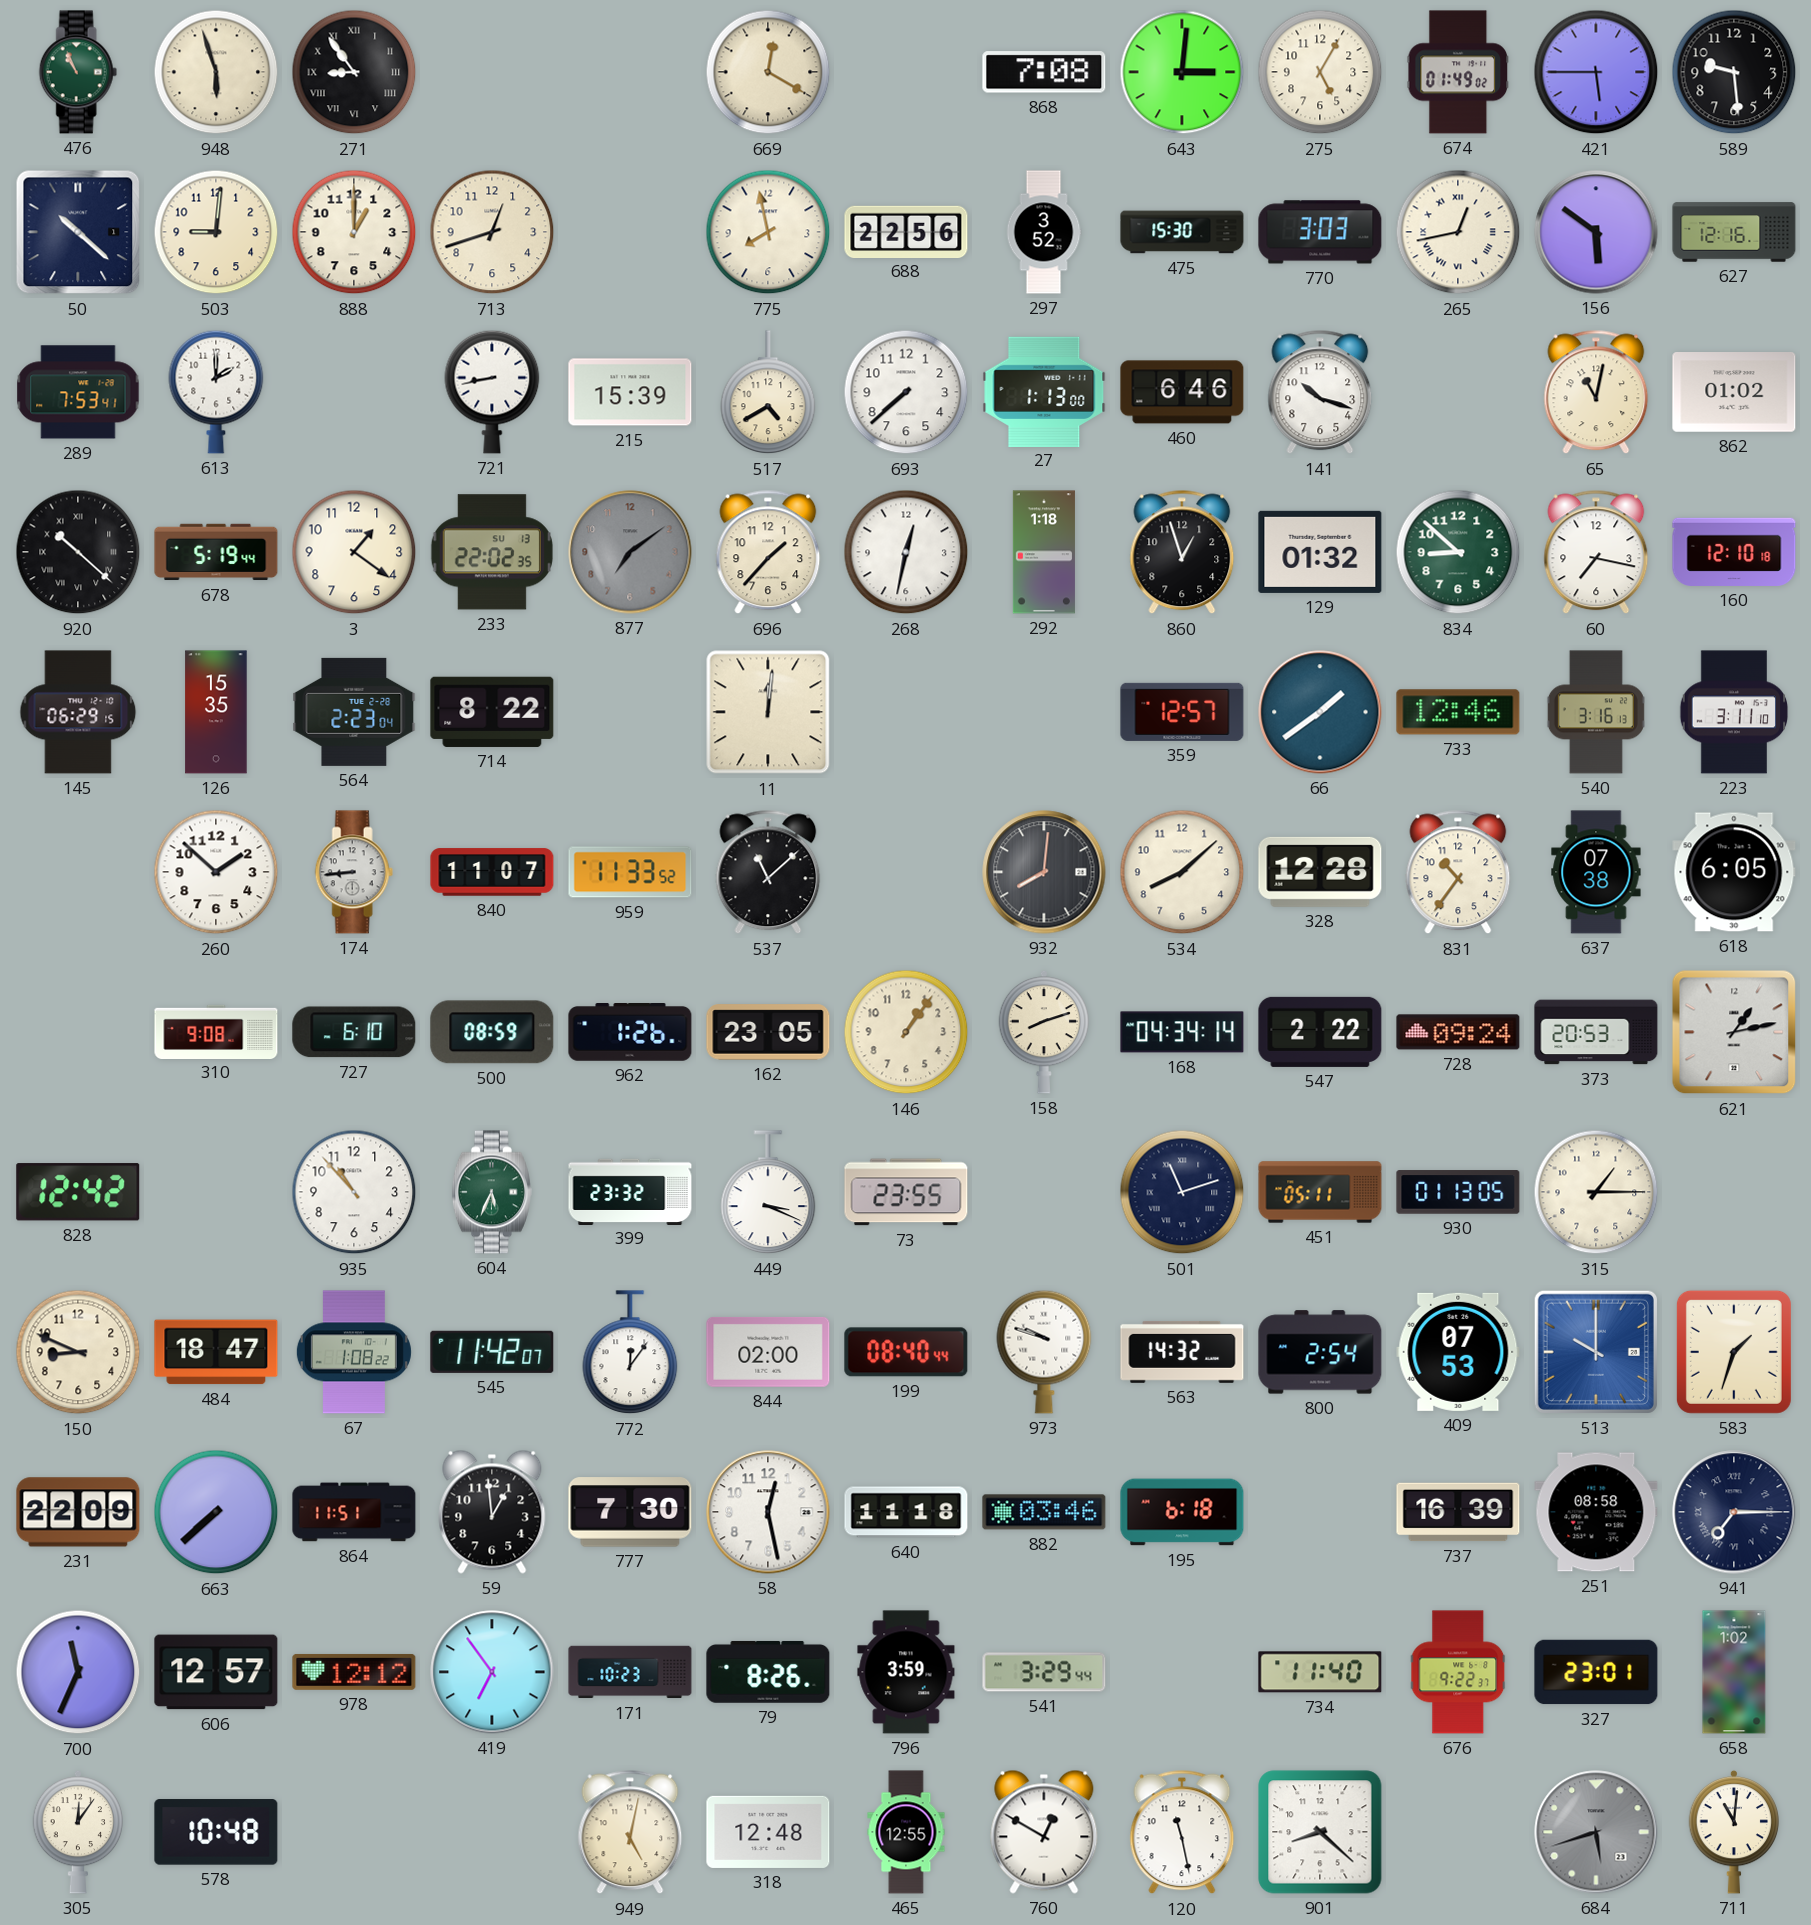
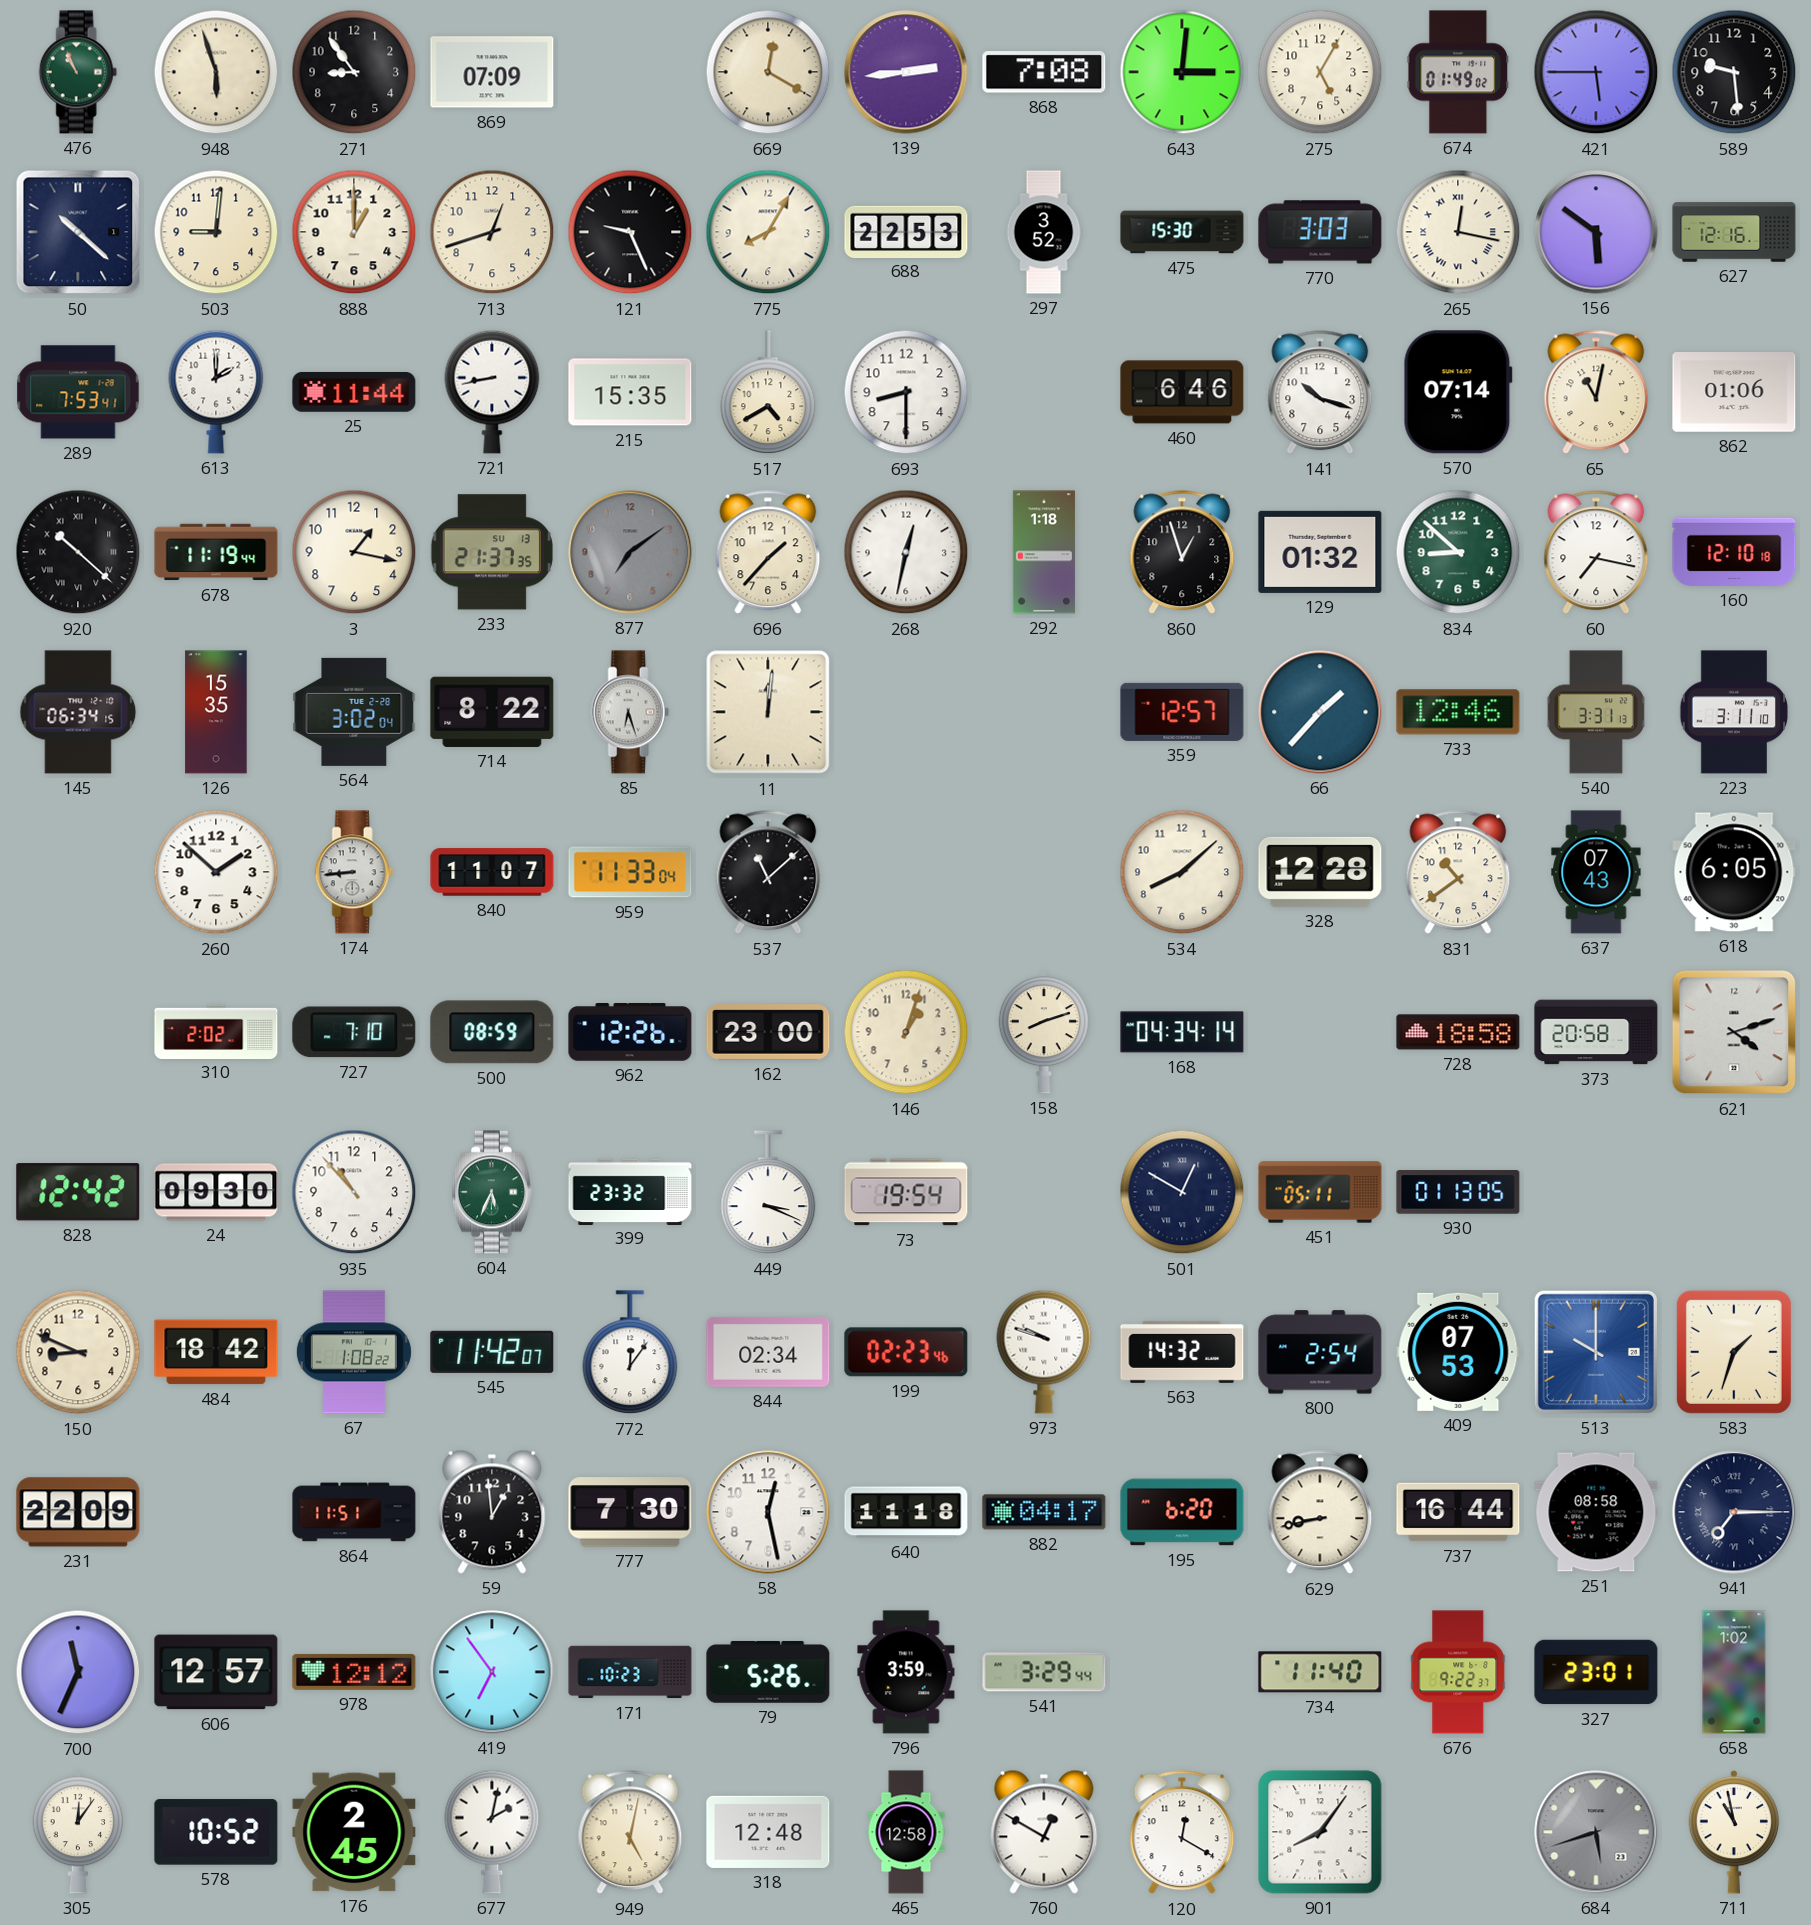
271 numerals: Roman -> Arabic (354, 72)
869: none -> 07:09 (492, 72)
139: none -> 2:44 (906, 72)
121: none -> 9:26 (630, 232)
775: 7:58 -> 8:05 (768, 232)
688: 22:56 -> 22:53 (906, 231)
265: 12:43 -> 12:17 (1458, 232)
25: none -> 11:44 (354, 392)
215: 15:39 -> 15:35 (630, 392)
693: 7:38 -> 8:30 (906, 392)
27: 1:13 -> none (1044, 391)
570: none -> 07:14 (1458, 392)
862: 01:02 -> 01:06 (1734, 393)
678: 5:19 -> 11:19 (216, 552)
3: 1:21 -> 1:17 (354, 552)
233: 22:02 -> 21:37 (492, 552)
145: 06:29 -> 06:34 (78, 712)
564: 2:23 -> 3:02 (354, 712)
85: none -> 6:27 (630, 712)
66: 1:39 -> 1:37 (1320, 712)
540: 3:16 -> 3:31 (1596, 712)
959: 11:33:52 -> 11:33:04 (630, 872)
932: 8:01 -> none (1044, 872)
831: 10:36 -> 10:39 (1458, 872)
637: 07:38 -> 07:43 (1596, 872)
310: 9:08 -> 2:02 (216, 1031)
727: 6:10 -> 7:10 (354, 1032)
962: 1:26 -> 12:26 (630, 1033)
162: 23:05 -> 23:00 (768, 1032)
146: 1:06 -> 1:03 (906, 1032)
547: 2:22 -> none (1320, 1032)
728: 09:24 -> 18:58 (1458, 1032)
373: 20:53 -> 20:58 (1596, 1032)
621: 1:13 -> 4:12 (1734, 1032)
24: none -> 09:30 (216, 1192)
73: 23:55 -> 19:54 (906, 1192)
501: 11:12 -> 12:50 (1182, 1192)
315: 1:15 -> none (1596, 1192)
484: 18:47 -> 18:42 (216, 1352)
844: 02:00 -> 02:34 (768, 1352)
199: 08:40 -> 02:23 (906, 1352)
663: 7:38 -> none (216, 1512)
882: 03:46 -> 04:17 (1044, 1512)
195: 6:18 -> 6:20 (1182, 1512)
629: none -> 8:43 (1320, 1512)
737: 16:39 -> 16:44 (1458, 1512)
79: 8:26 -> 5:26 (768, 1672)
578: 10:48 -> 10:52 (216, 1832)
176: none -> 2:45 (354, 1832)
677: none -> 2:02 (492, 1832)
465: 12:55 -> 12:58 (906, 1832)
120: 11:28 -> 12:20 (1182, 1832)
901: 8:22 -> 8:06 (1320, 1832)
711: 11:01 -> 10:58 (1734, 1832)
